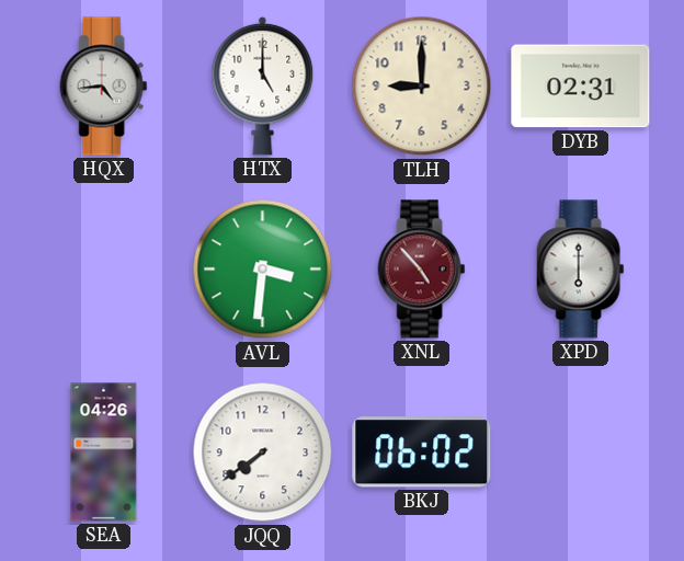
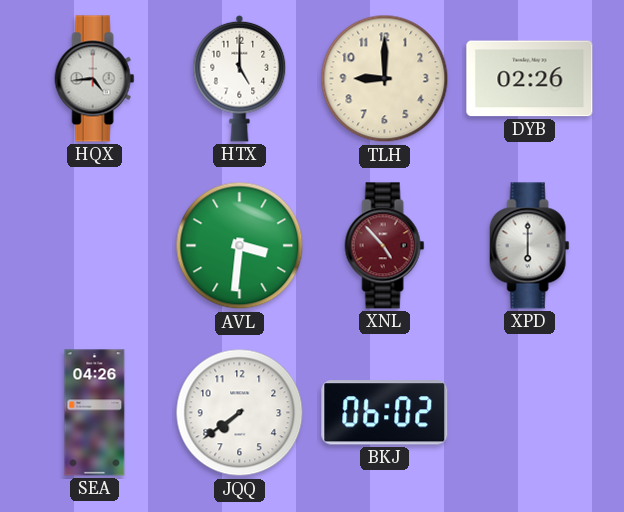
DYB: 02:31 -> 02:26 (530, 79)
